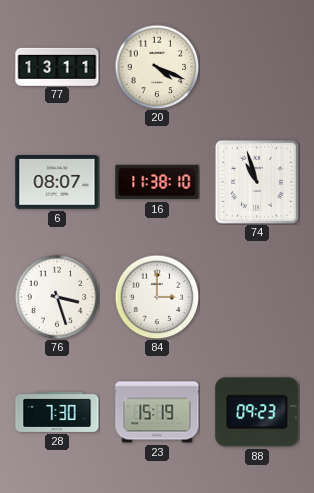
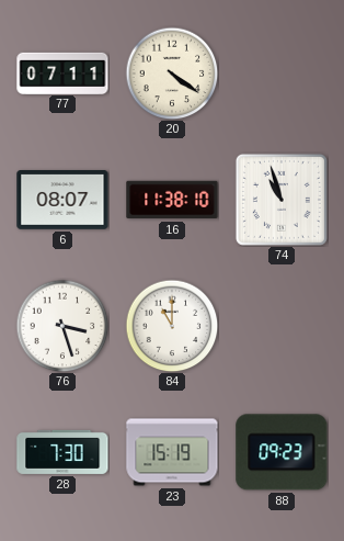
77: 13:11 -> 07:11 (62, 72)
20: 4:19 -> 4:21 (172, 74)
84: 3:00 -> 11:00 (172, 326)
